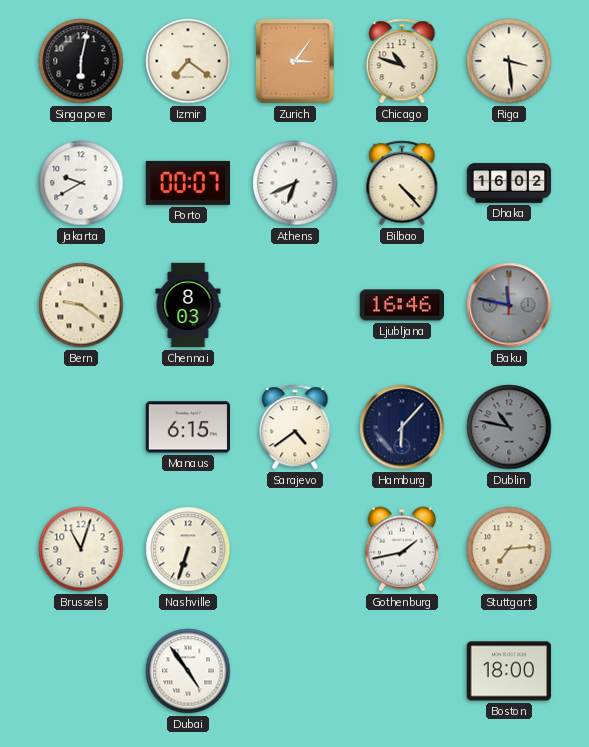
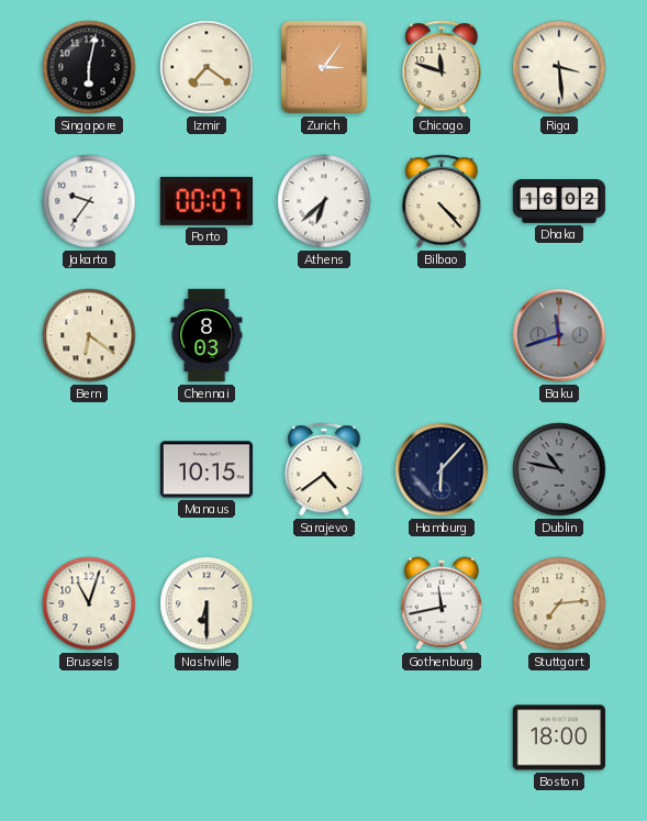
Chicago: 10:48 -> 11:48 (442, 67)
Jakarta: 9:40 -> 9:36 (89, 201)
Athens: 6:41 -> 6:38 (324, 201)
Bern: 9:21 -> 6:21 (89, 335)
Ljubljana: 16:46 -> none (401, 305)
Baku: 11:47 -> 11:42 (559, 335)
Manaus: 6:15 -> 10:15 (207, 469)
Nashville: 6:33 -> 6:30 (207, 603)
Gothenburg: 1:43 -> 11:43 (440, 603)
Dubai: 4:54 -> none (188, 671)
